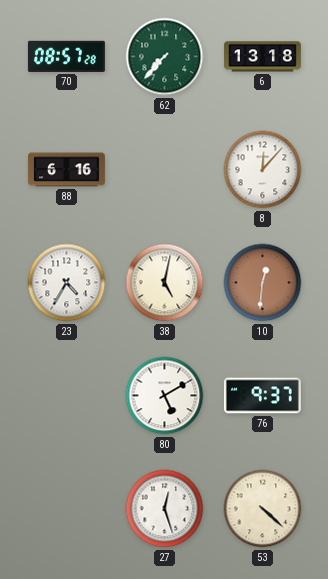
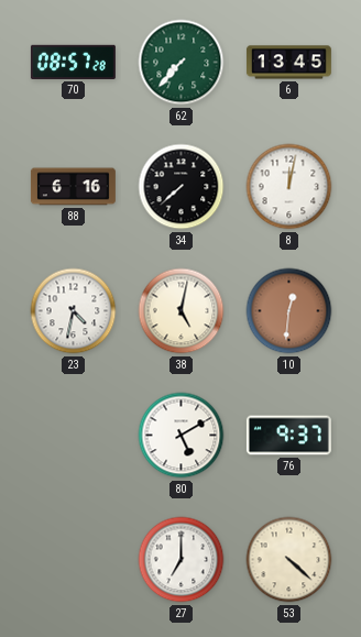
6: 13:18 -> 13:45 (288, 63)
34: none -> 7:38 (182, 187)
8: 12:07 -> 12:02 (289, 187)
23: 4:35 -> 4:32 (74, 311)
27: 12:27 -> 7:00 (182, 560)
